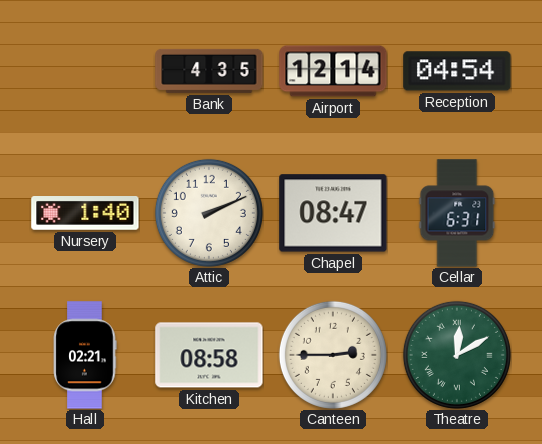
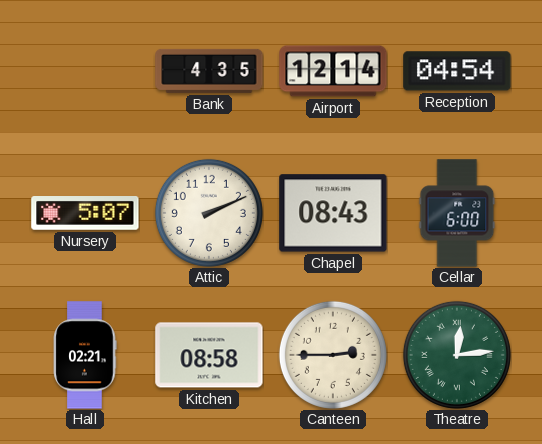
Nursery: 1:40 -> 5:07 (85, 214)
Chapel: 08:47 -> 08:43 (333, 213)
Cellar: 6:31 -> 6:00 (457, 213)
Theatre: 12:10 -> 12:14 (457, 355)
